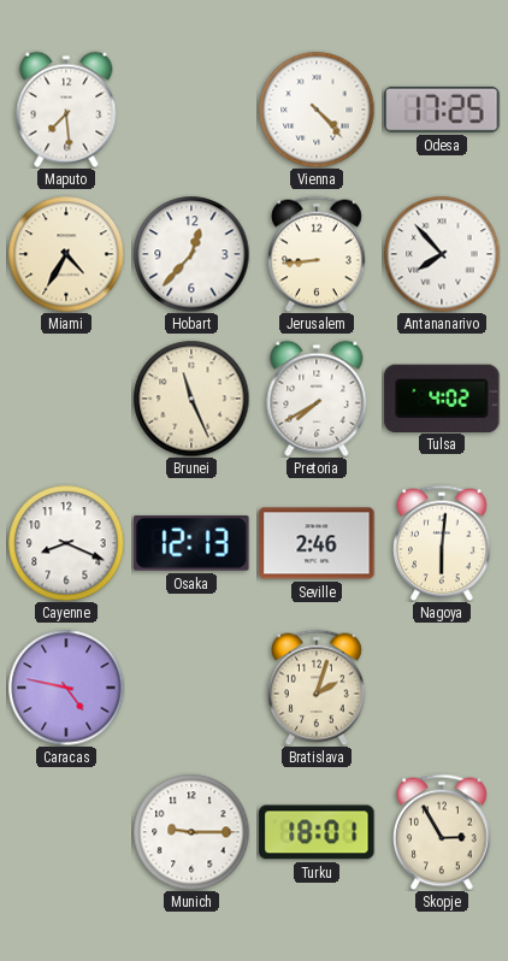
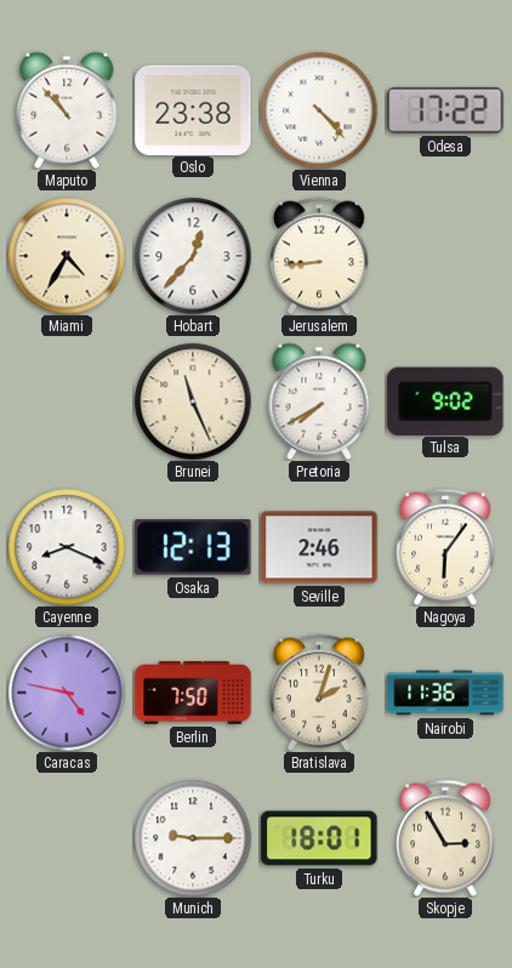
Maputo: 7:29 -> 10:53 (67, 110)
Oslo: none -> 23:38 (193, 109)
Odesa: 17:25 -> 17:22 (445, 110)
Antananarivo: 7:53 -> none (442, 254)
Tulsa: 4:02 -> 9:02 (445, 400)
Nagoya: 6:01 -> 6:06 (446, 547)
Berlin: none -> 7:50 (193, 693)
Nairobi: none -> 11:36 (445, 693)
